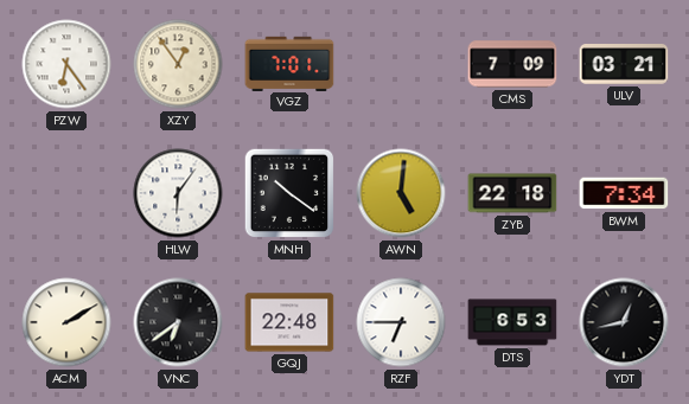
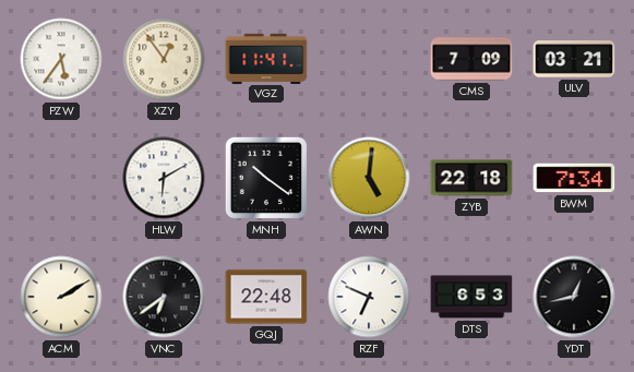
PZW: 6:24 -> 5:36 (61, 59)
VGZ: 7:01 -> 11:41 (266, 58)
HLW: 6:06 -> 6:10 (164, 178)
RZF: 6:45 -> 6:49 (369, 297)
